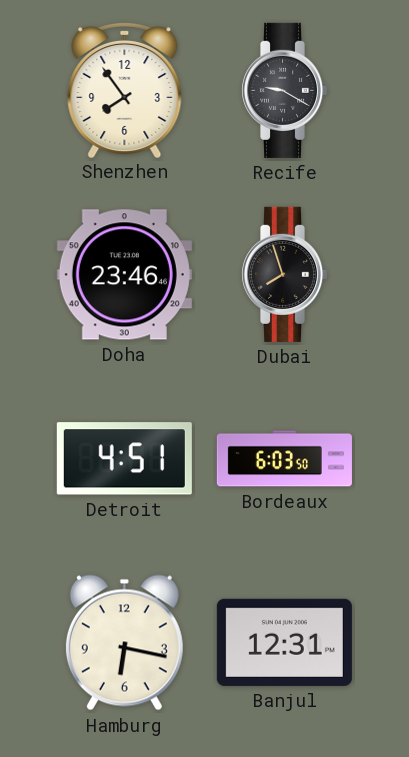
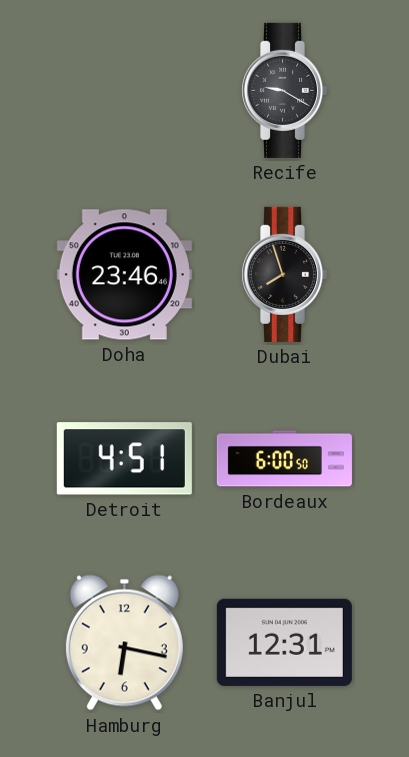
Shenzhen: 7:54 -> none (125, 89)
Bordeaux: 6:03 -> 6:00 (284, 459)
